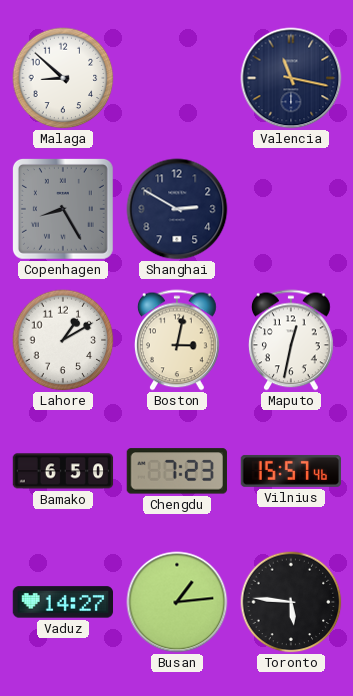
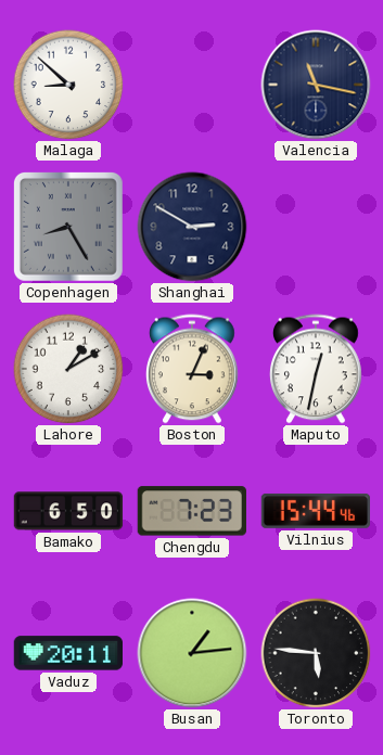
Boston: 3:02 -> 3:04 (193, 369)
Vilnius: 15:57 -> 15:44 (315, 511)
Vaduz: 14:27 -> 20:11 (67, 653)
